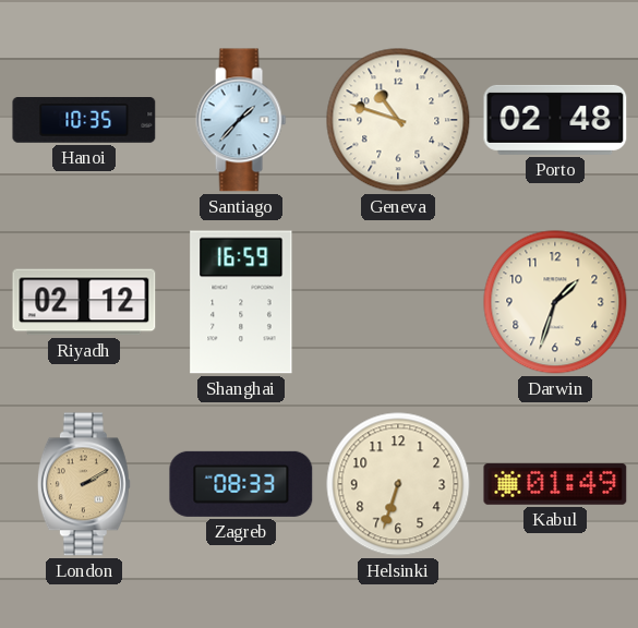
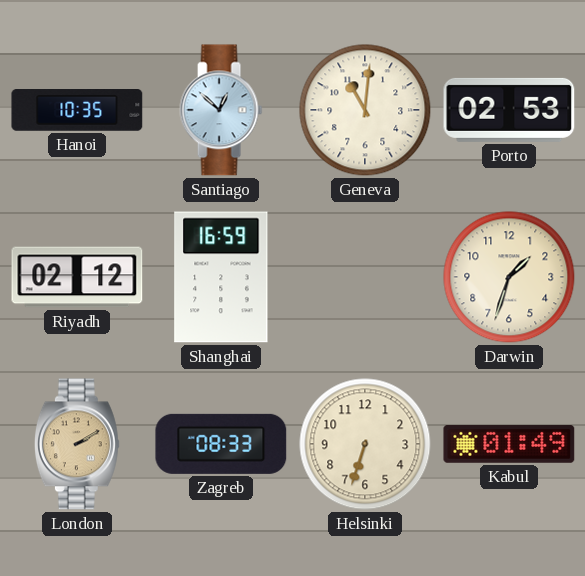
Santiago: 1:37 -> 12:52 (221, 110)
Geneva: 10:48 -> 11:01 (365, 110)
Porto: 02:48 -> 02:53 (509, 110)
